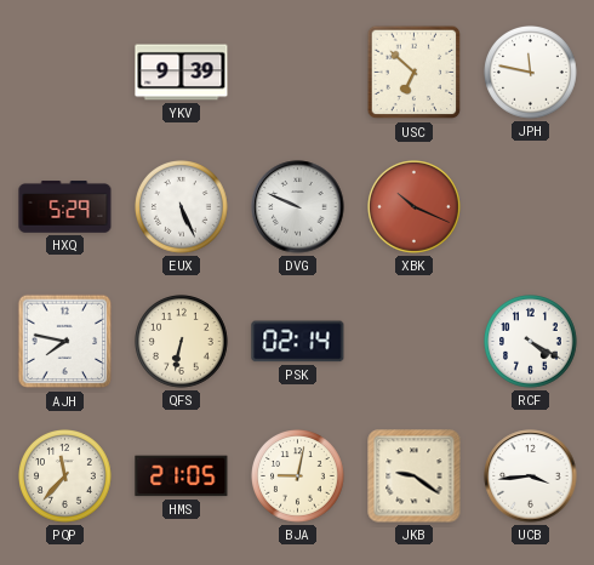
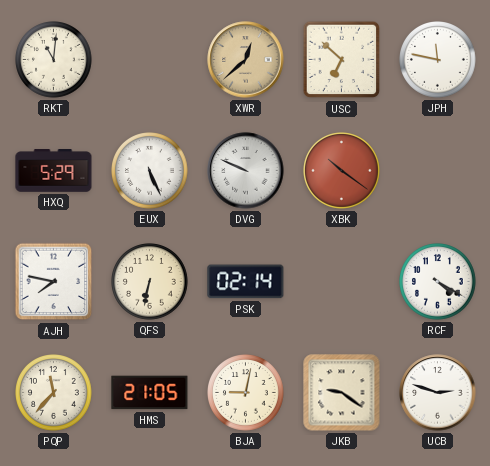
RKT: none -> 11:01 (54, 60)
YKV: 9:39 -> none (182, 73)
XWR: none -> 12:38 (246, 60)
XBK: 10:19 -> 10:21 (342, 171)
UCB: 3:44 -> 2:48 (438, 393)
